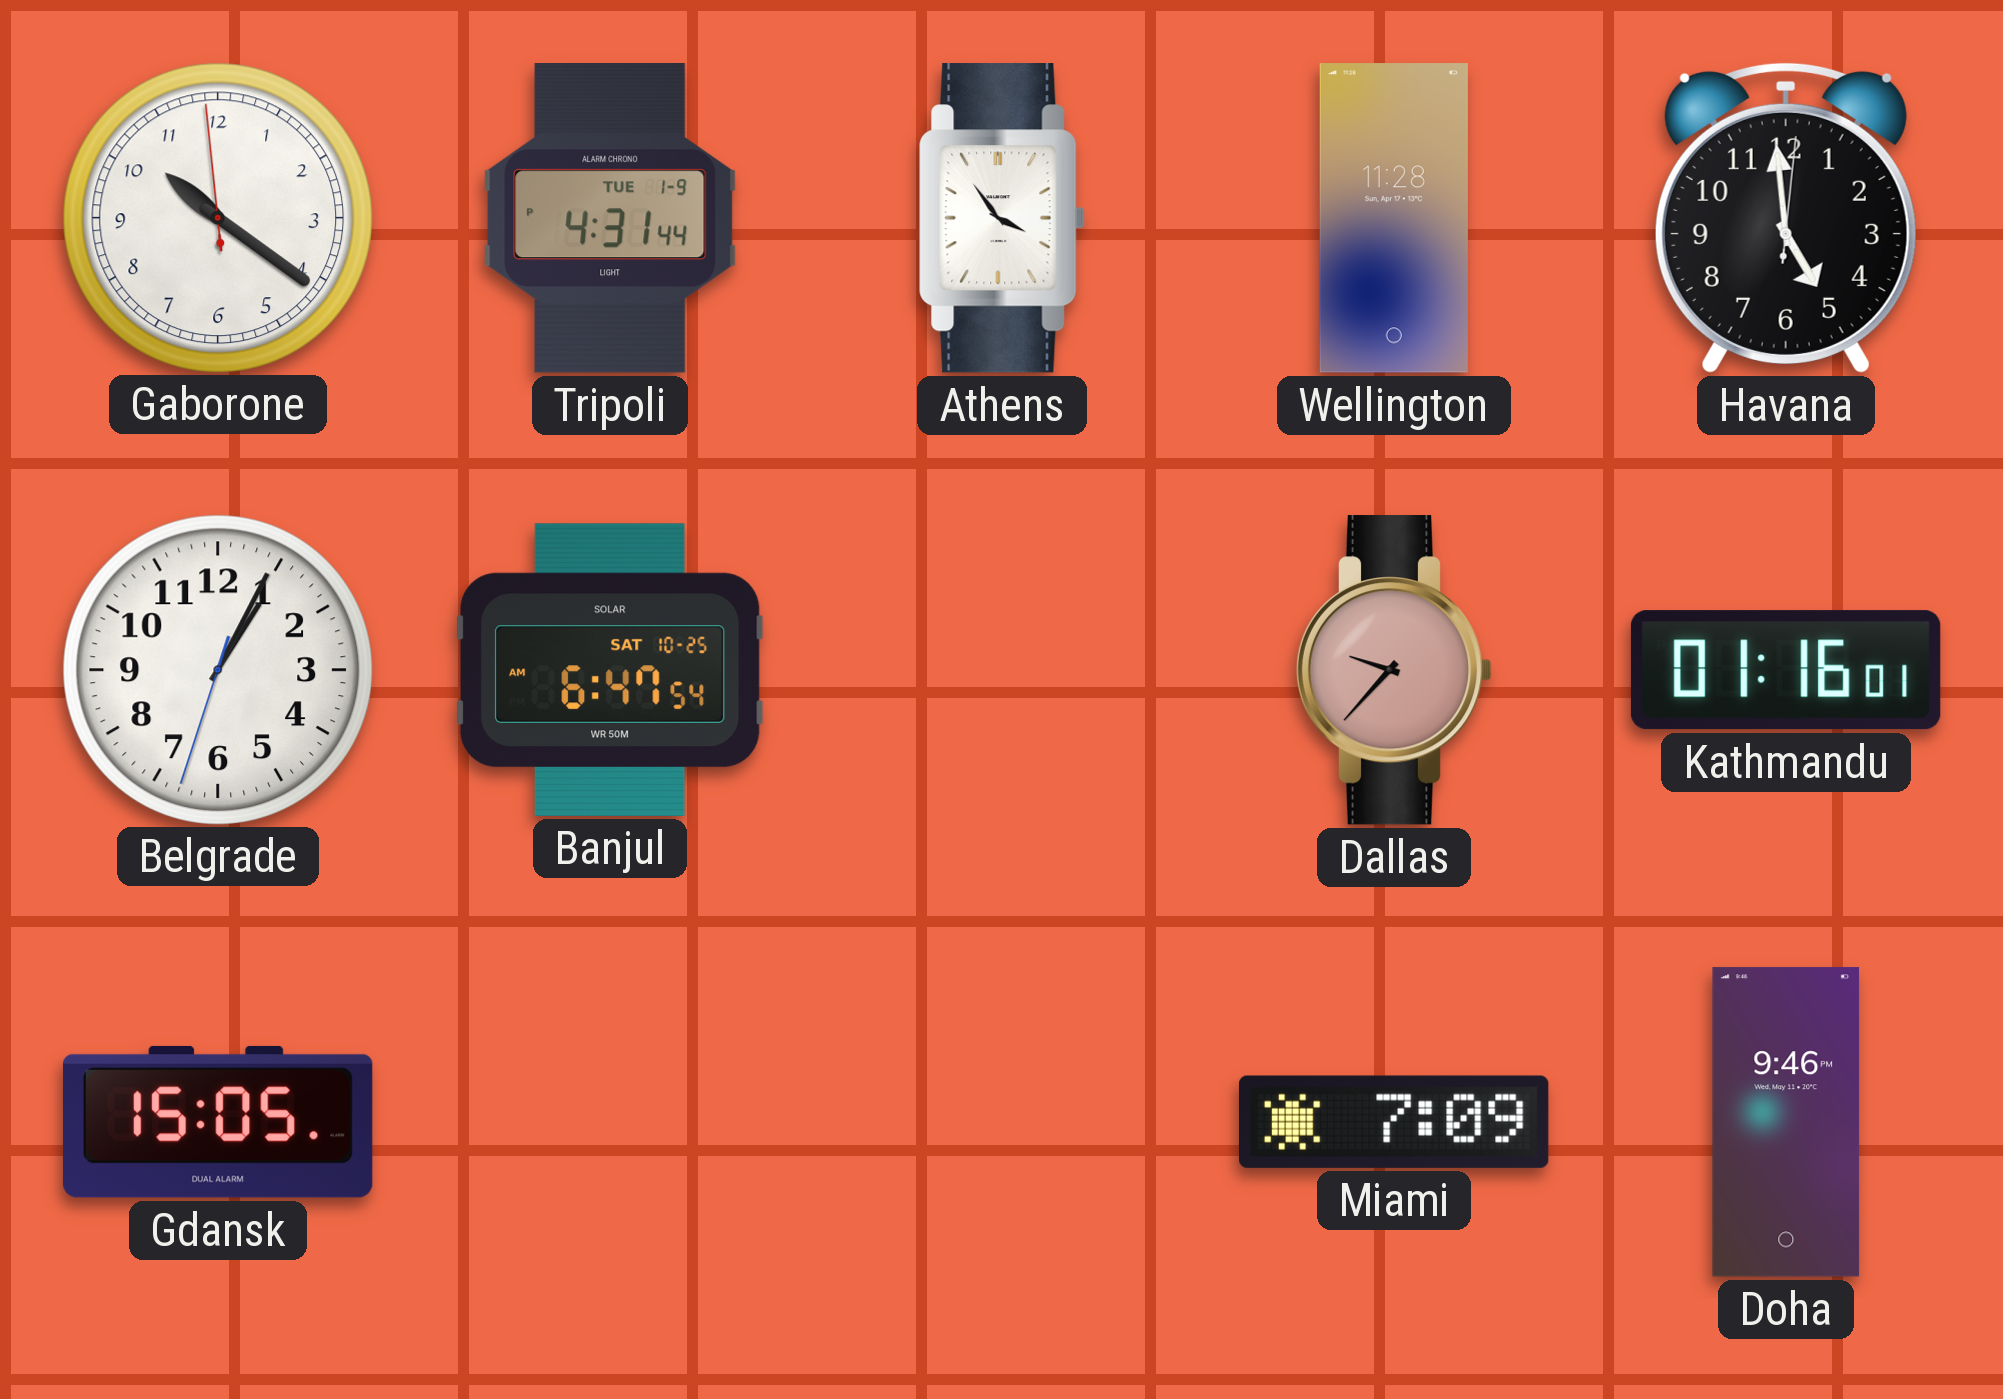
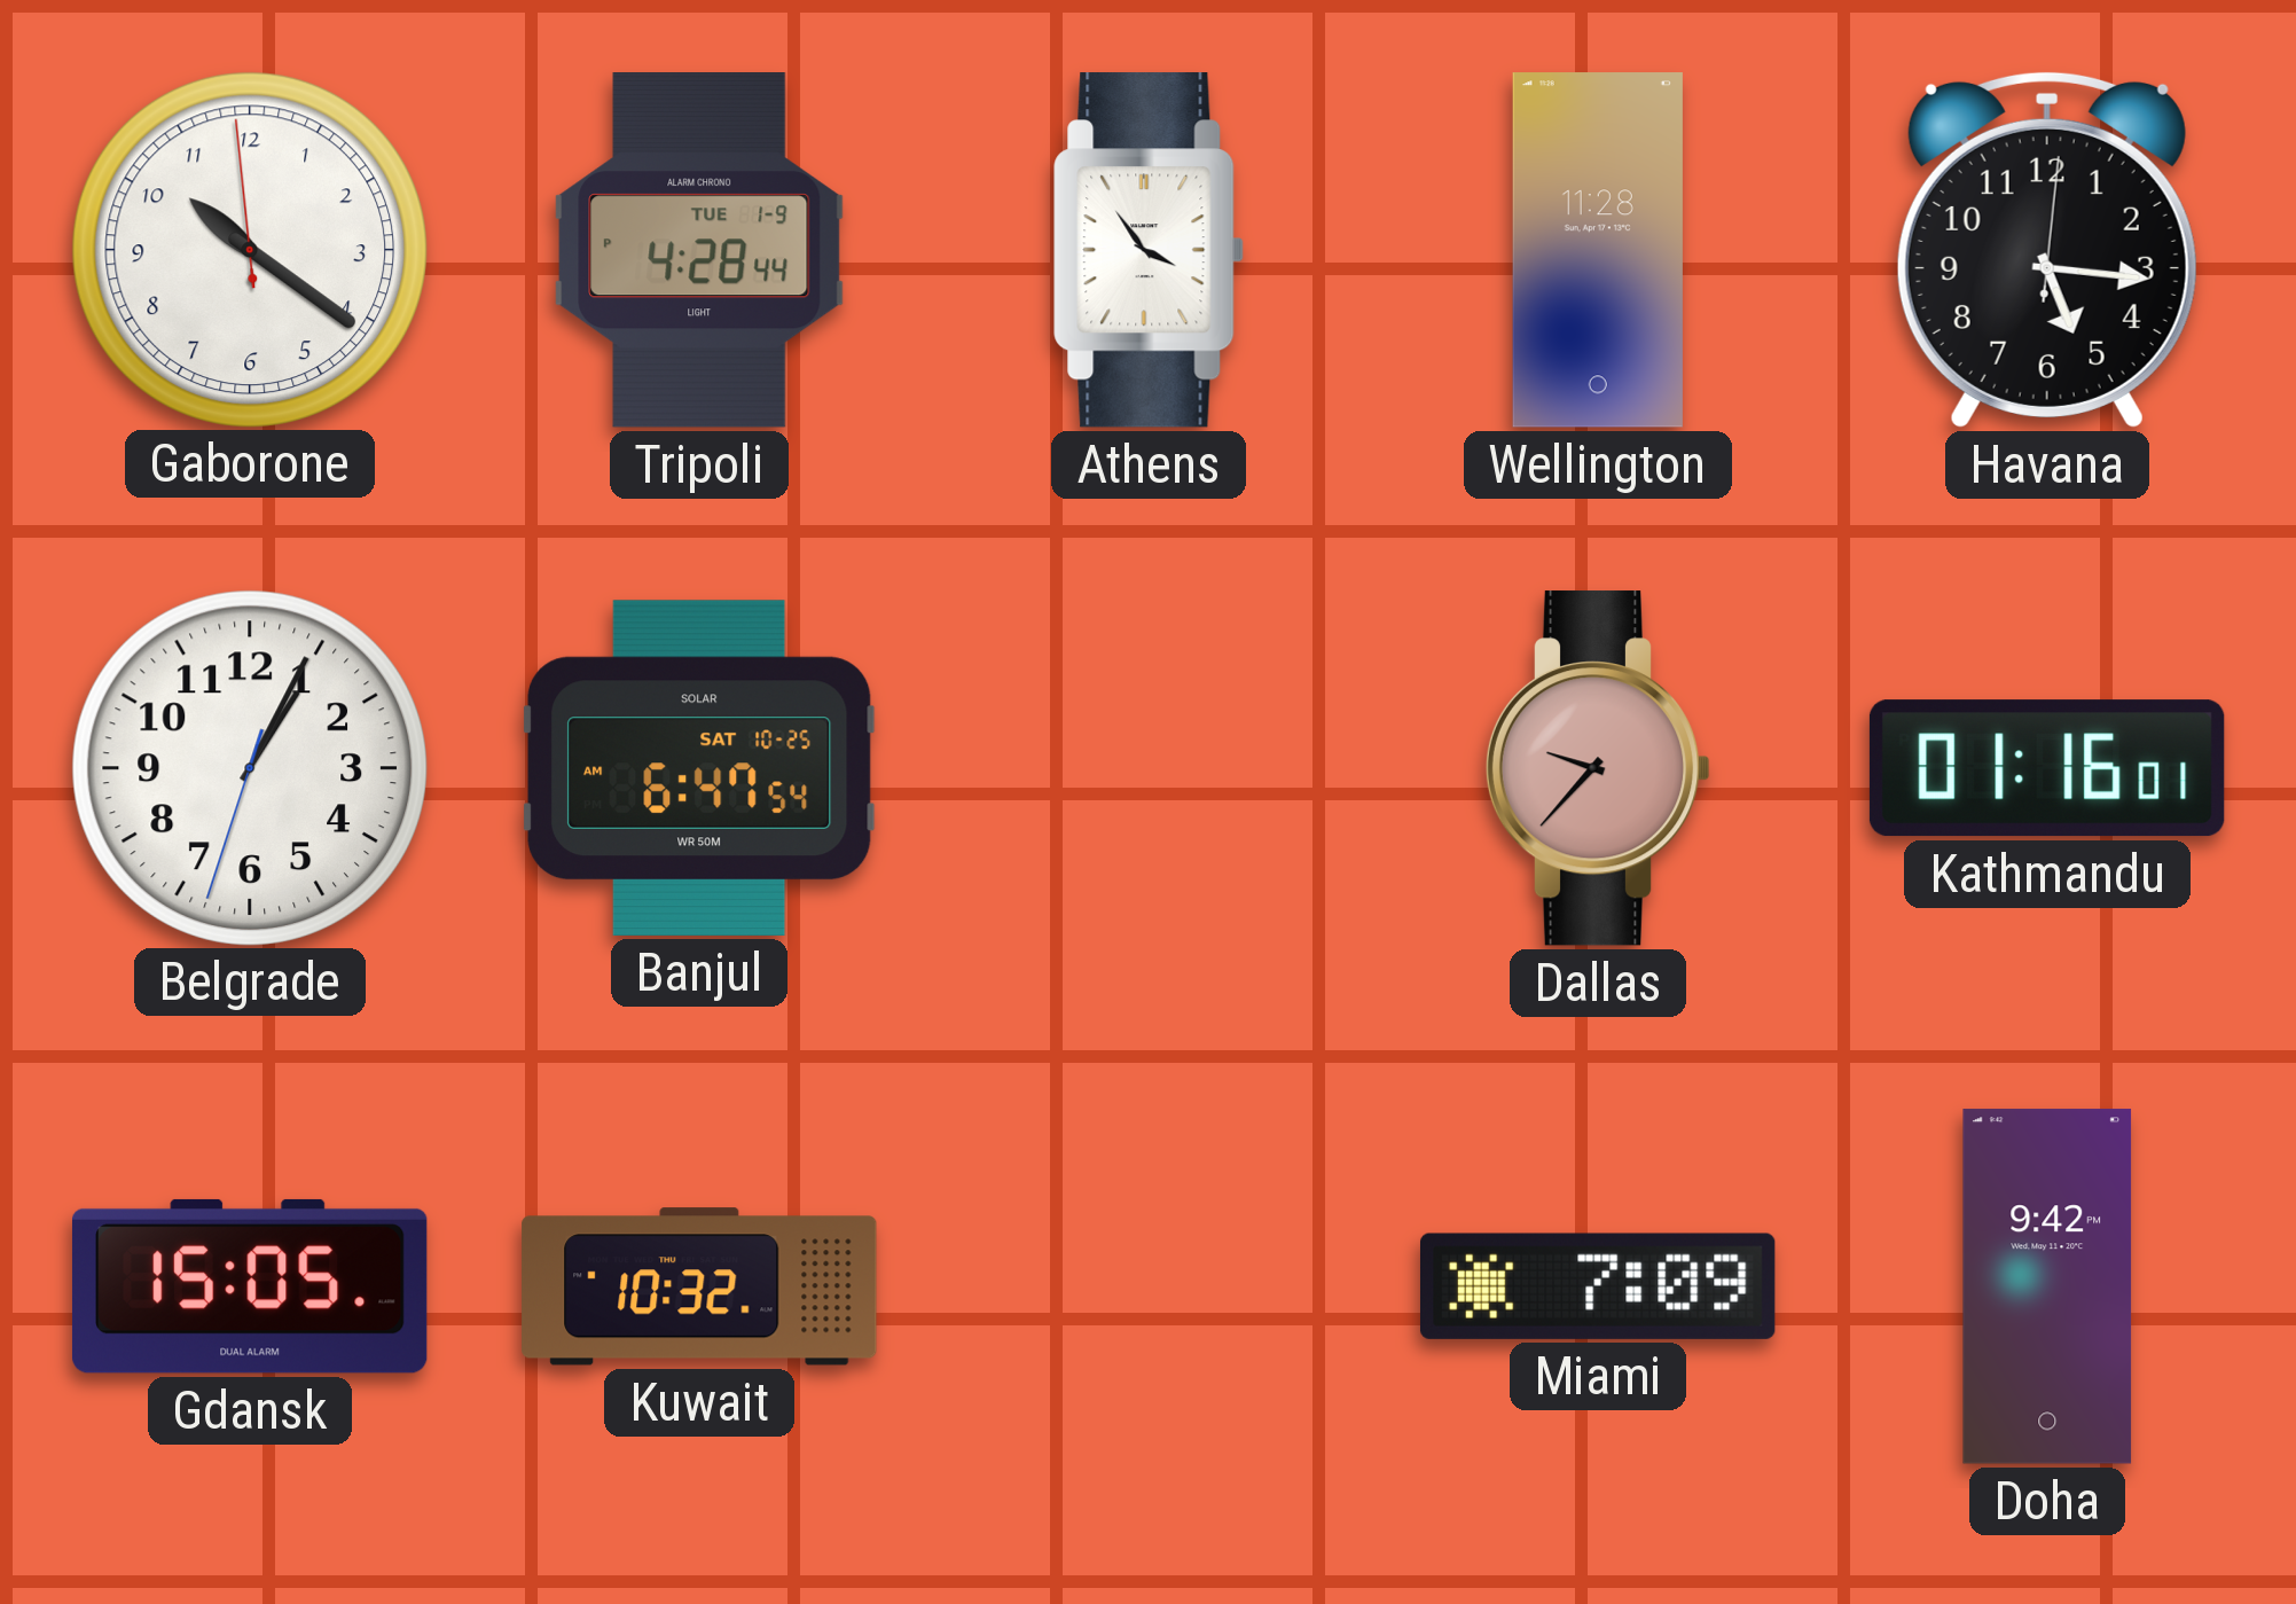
Tripoli: 4:31 -> 4:28 (699, 250)
Havana: 4:59 -> 5:16 (2047, 250)
Kuwait: none -> 10:32 (699, 1286)
Doha: 9:46 -> 9:42 (2047, 1286)
